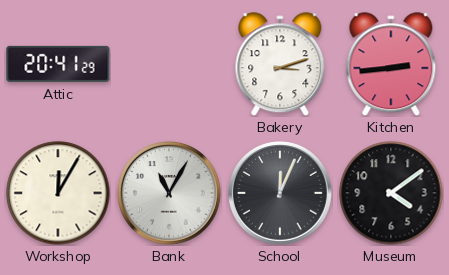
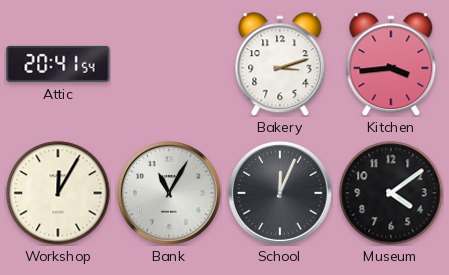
Attic: 20:41:29 -> 20:41:54 (58, 64)
Kitchen: 2:44 -> 3:44 (391, 64)
